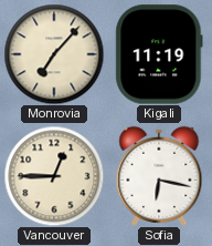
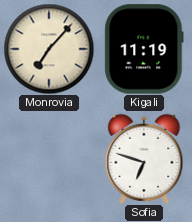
Vancouver: 12:45 -> none (54, 176)
Sofia: 6:17 -> 6:48 (144, 159)
